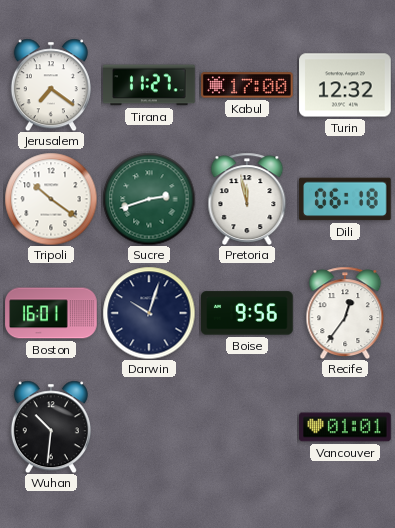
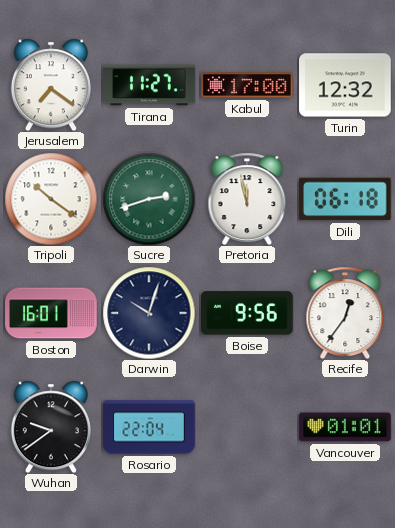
Wuhan: 10:31 -> 9:39 (51, 427)
Rosario: none -> 22:04 (149, 427)
